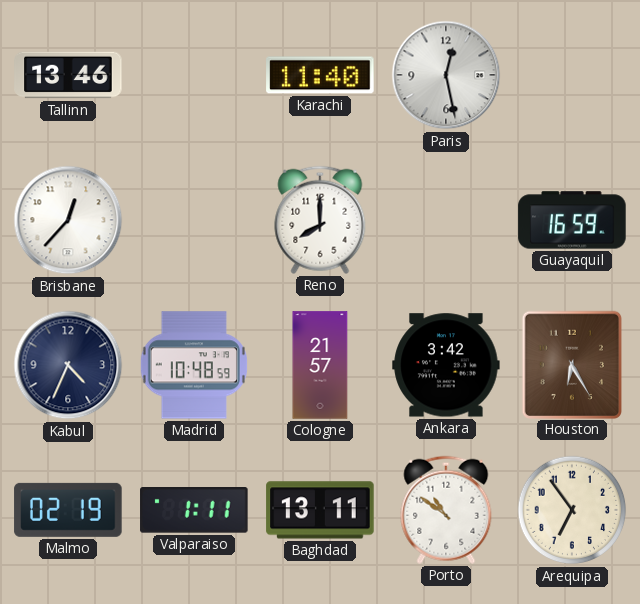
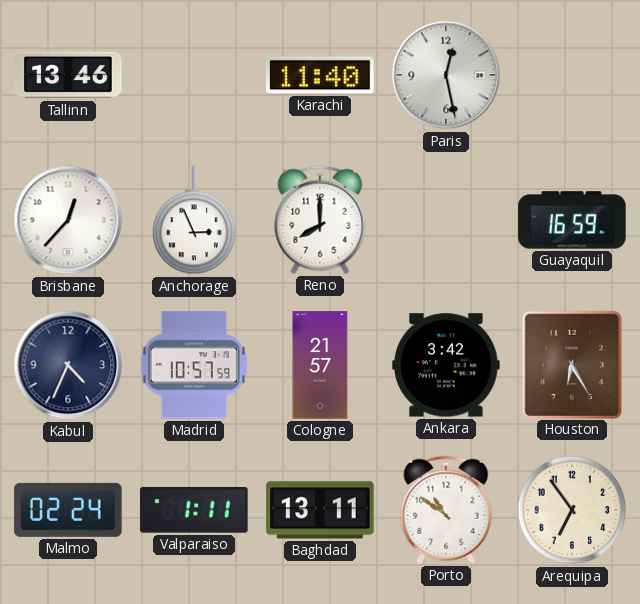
Anchorage: none -> 2:56 (193, 221)
Madrid: 10:48 -> 10:57 (194, 365)
Malmo: 02:19 -> 02:24 (68, 510)
